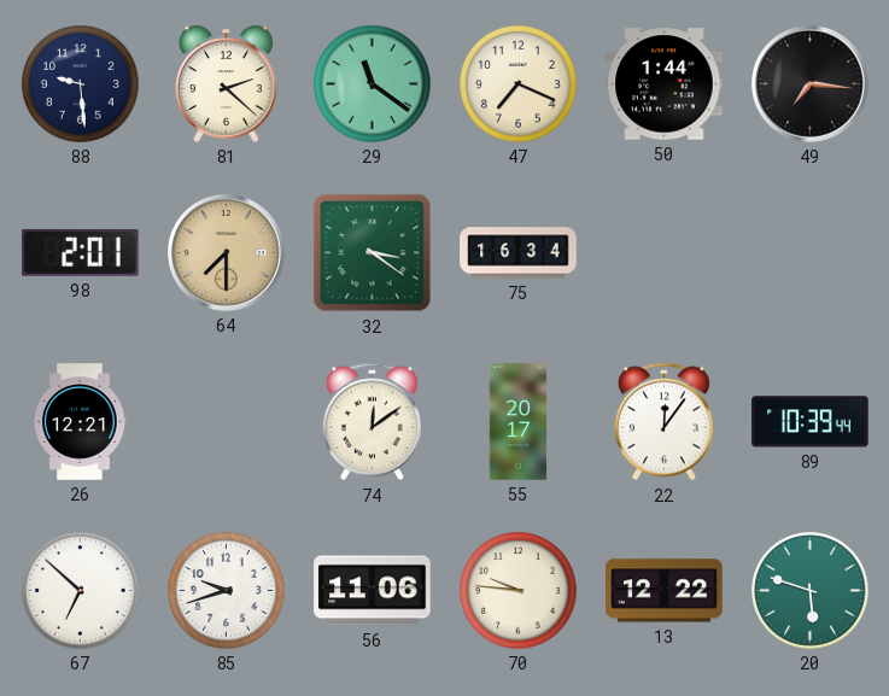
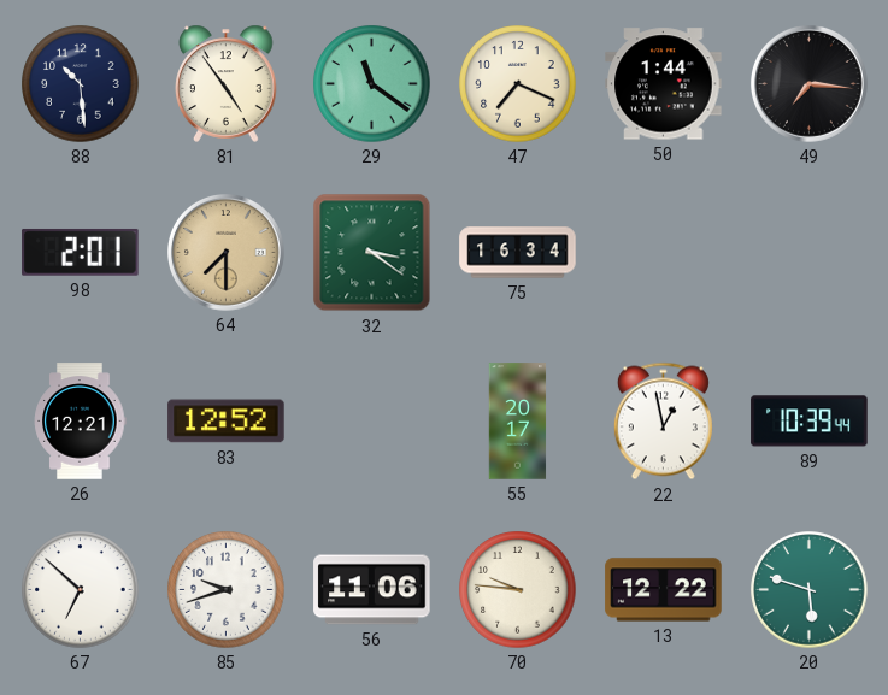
88: 9:29 -> 10:29 (81, 84)
81: 2:22 -> 4:54 (227, 83)
83: none -> 12:52 (227, 422)
74: 12:09 -> none (372, 422)
22: 12:06 -> 12:58 (663, 422)
